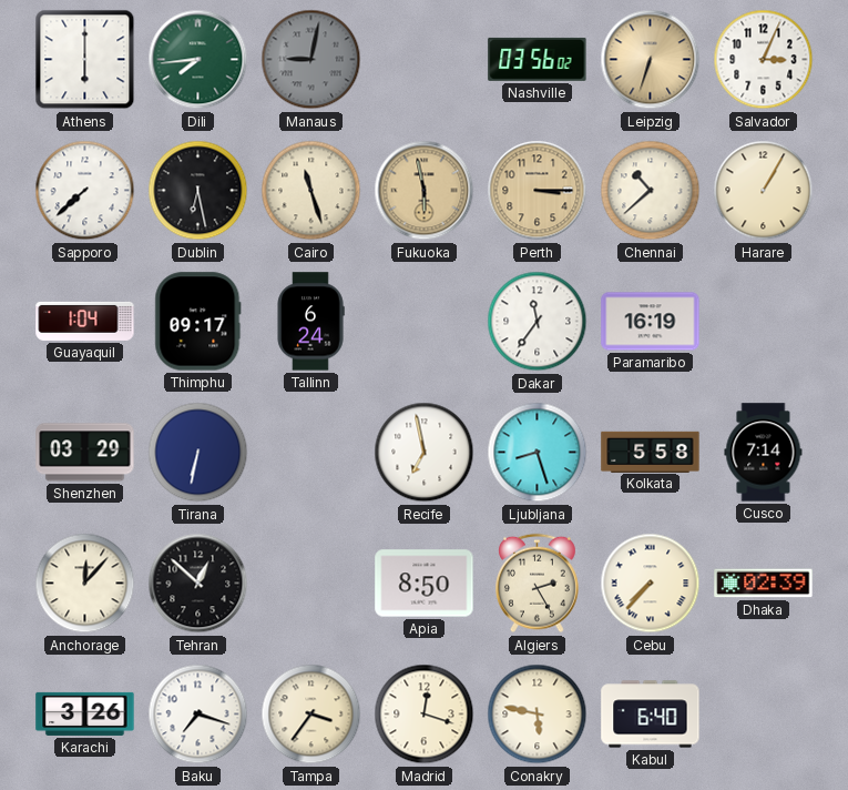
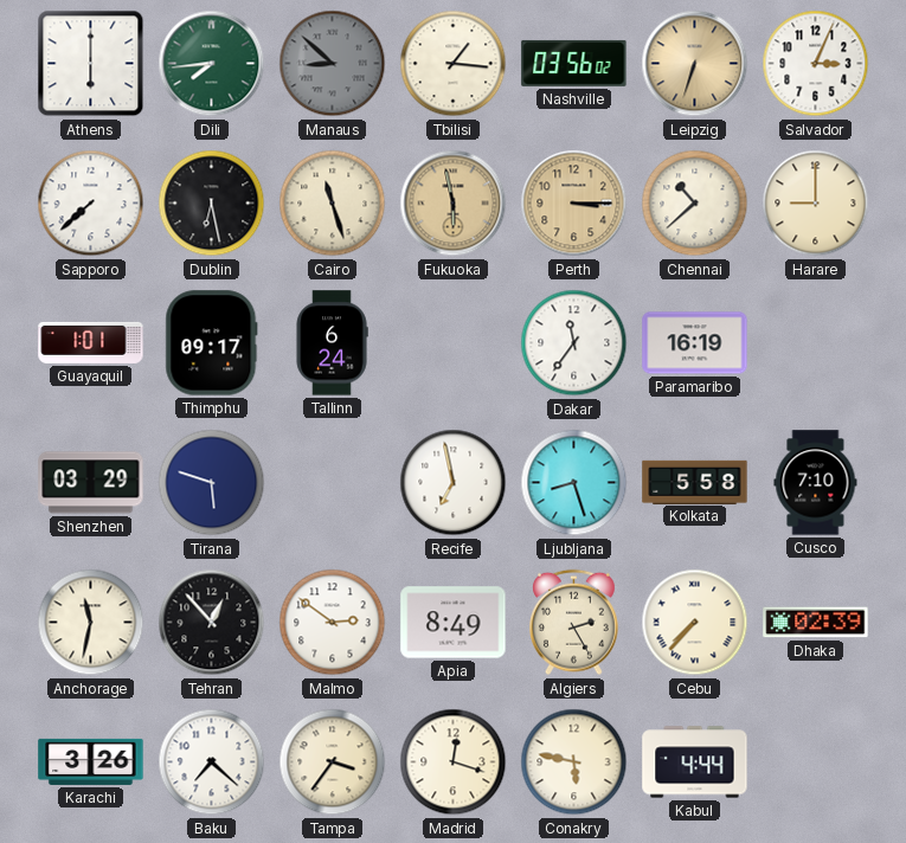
Manaus: 9:02 -> 8:52 (333, 64)
Tbilisi: none -> 1:16 (454, 64)
Harare: 1:05 -> 9:00 (816, 204)
Guayaquil: 1:04 -> 1:01 (91, 342)
Tirana: 6:32 -> 5:48 (212, 483)
Cusco: 7:14 -> 7:10 (816, 483)
Anchorage: 12:07 -> 11:32 (91, 623)
Tehran: 12:52 -> 12:53 (212, 623)
Malmo: none -> 2:51 (333, 623)
Apia: 8:50 -> 8:49 (454, 623)
Baku: 7:18 -> 7:22 (212, 762)
Kabul: 6:40 -> 4:44 (695, 762)
